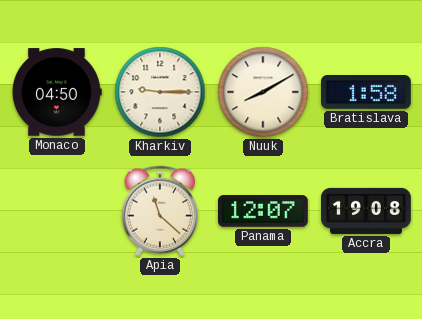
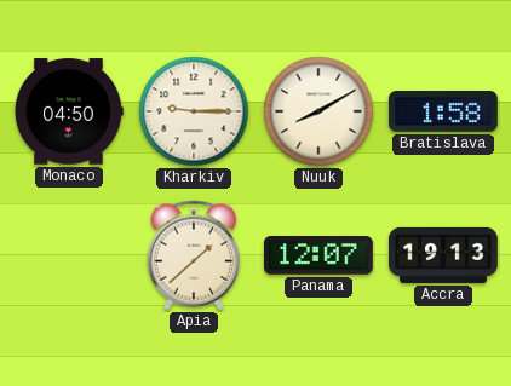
Apia: 11:22 -> 1:38 (193, 255)
Accra: 19:08 -> 19:13 (443, 255)
